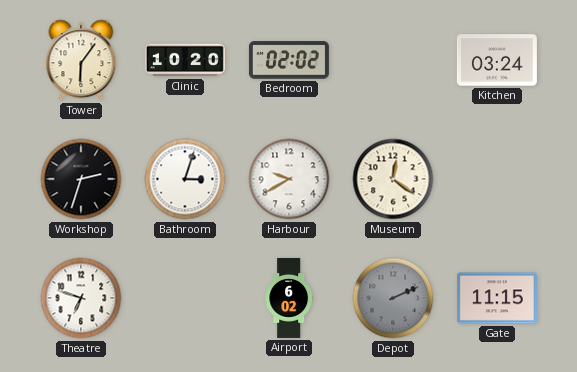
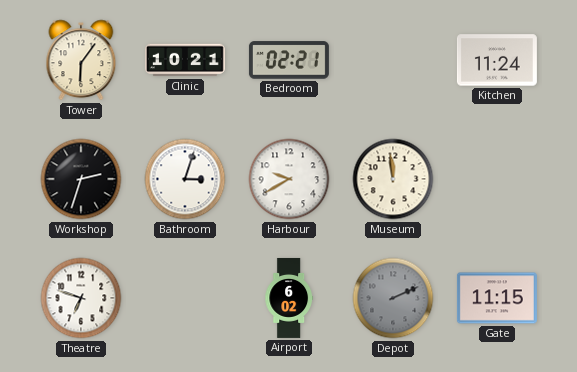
Clinic: 10:20 -> 10:21 (185, 60)
Bedroom: 02:02 -> 02:21 (289, 60)
Kitchen: 03:24 -> 11:24 (497, 60)
Museum: 12:21 -> 11:59 (393, 179)
